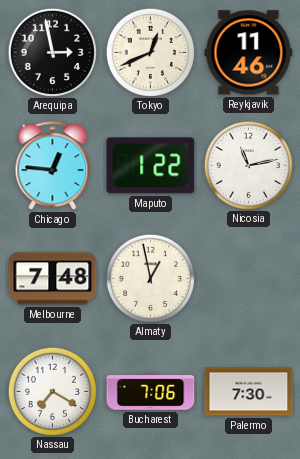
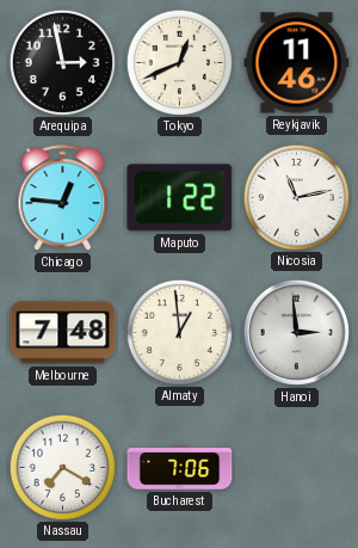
Almaty: 12:58 -> 12:59 (179, 332)
Hanoi: none -> 2:59 (296, 332)
Palermo: 7:30 -> none (249, 392)
